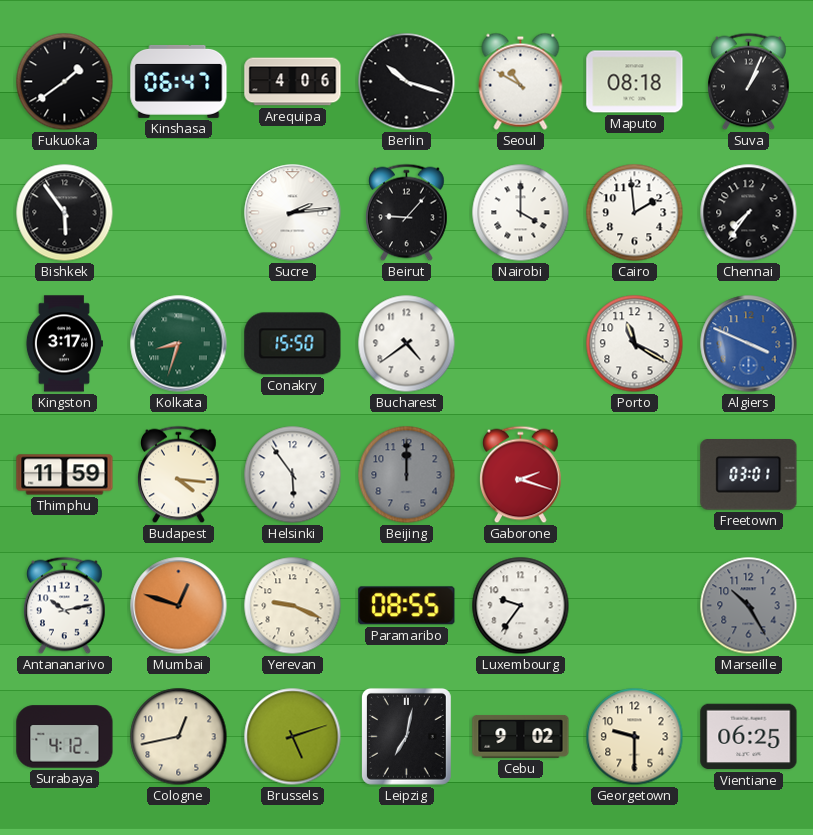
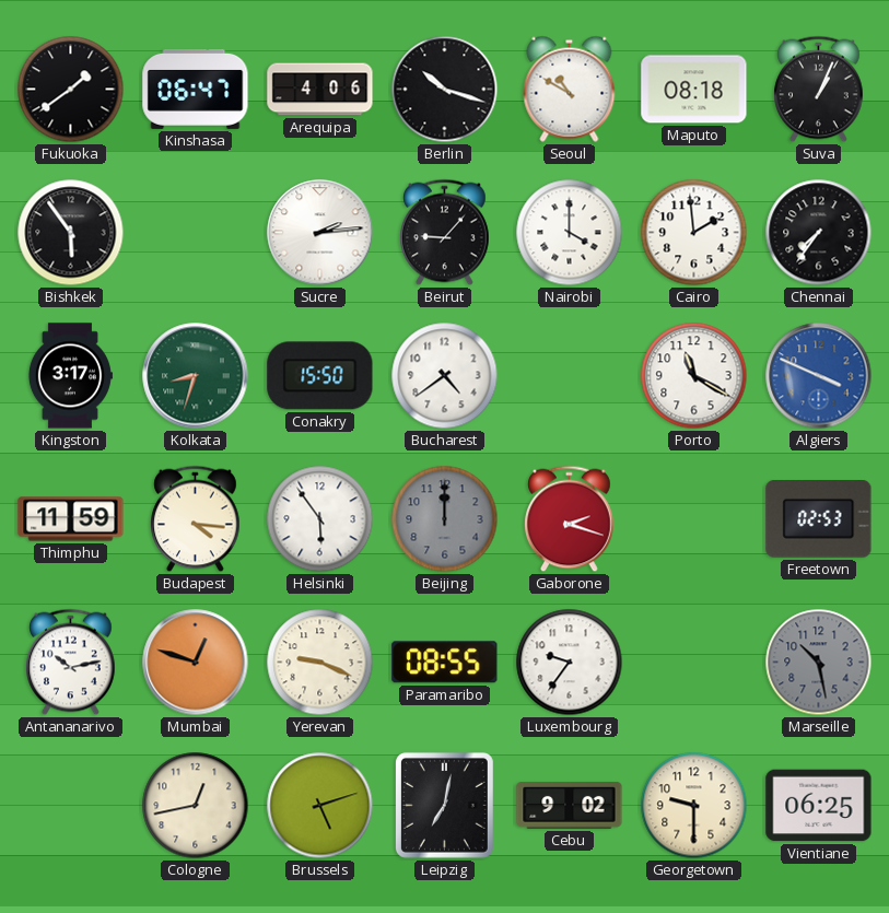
Freetown: 03:01 -> 02:53 (819, 519)
Marseille: 10:25 -> 10:28 (819, 663)
Surabaya: 4:12 -> none (65, 737)
